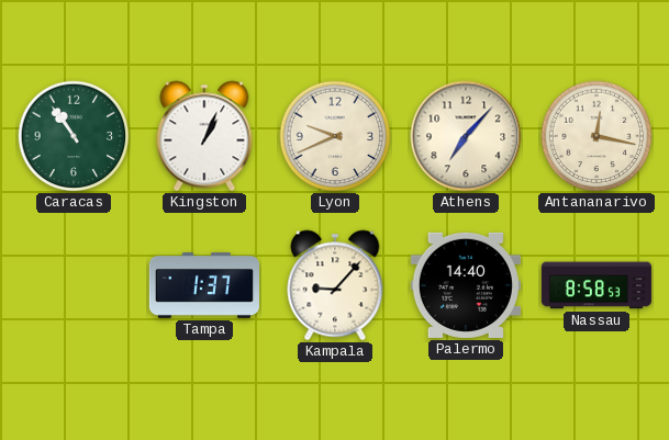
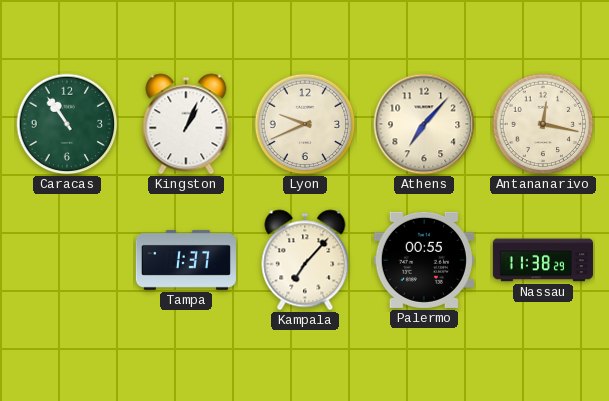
Kampala: 9:07 -> 7:07 (305, 260)
Palermo: 14:40 -> 00:55 (424, 260)
Nassau: 8:58 -> 11:38 (543, 260)
